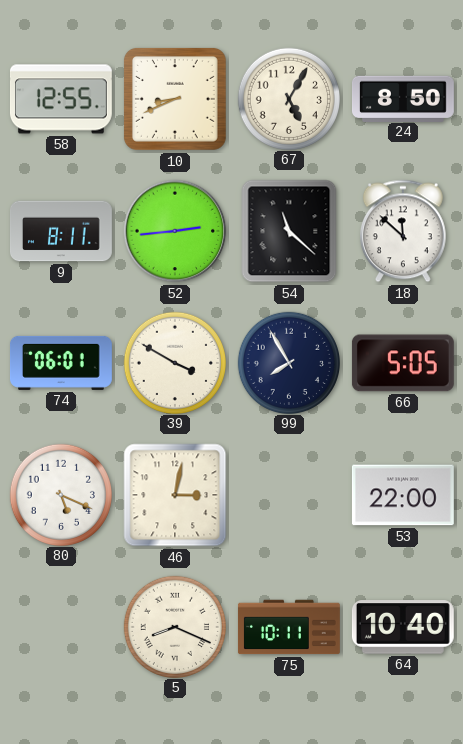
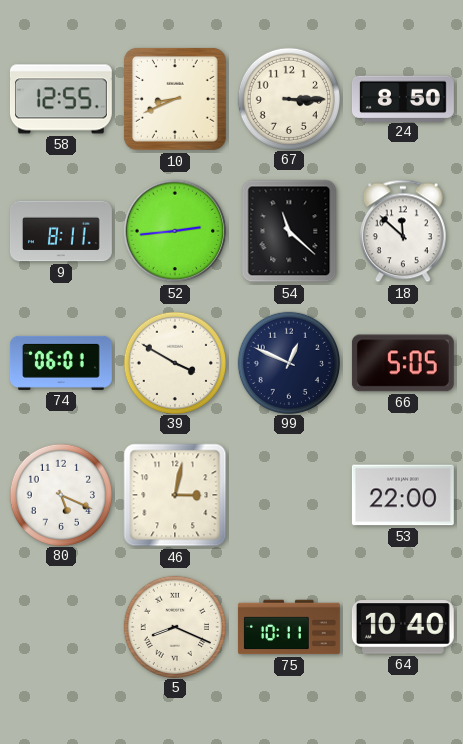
67: 5:05 -> 3:15 (288, 98)
99: 7:55 -> 12:49 (288, 362)
